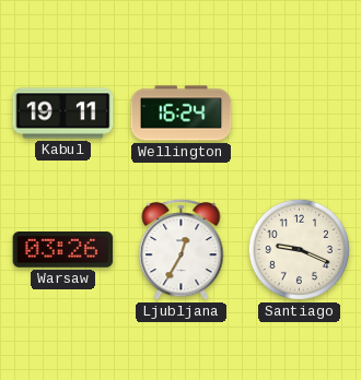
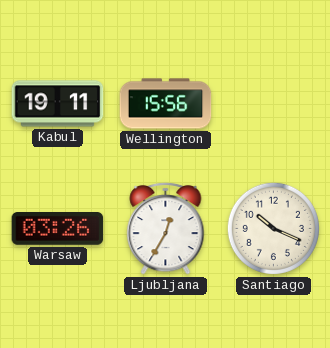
Wellington: 16:24 -> 15:56 (166, 104)
Santiago: 9:19 -> 10:19 (273, 228)
